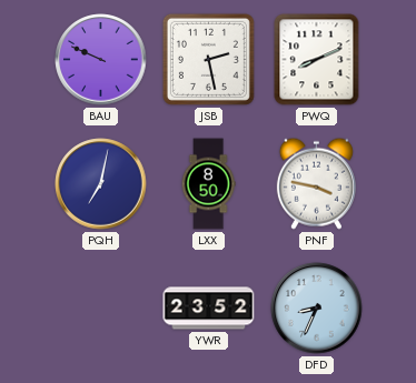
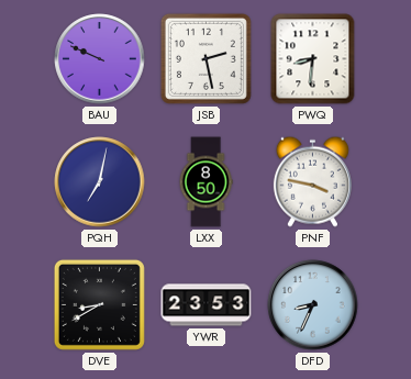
PWQ: 8:11 -> 8:31 (313, 59)
DVE: none -> 8:40 (99, 304)
YWR: 23:52 -> 23:53 (207, 305)
